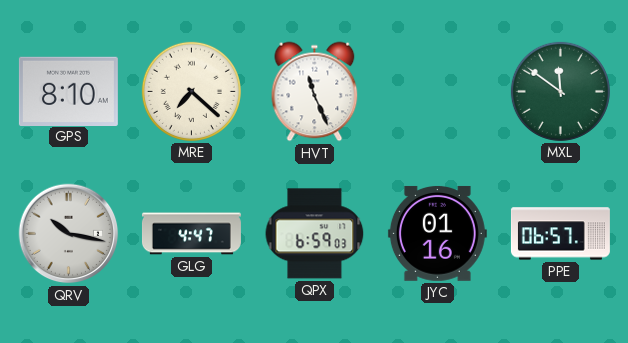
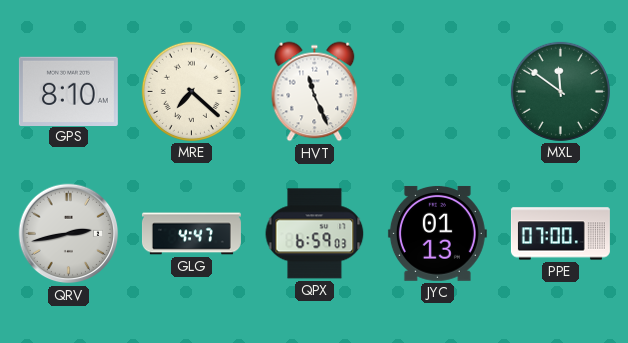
QRV: 10:17 -> 2:43 (69, 234)
JYC: 01:16 -> 01:13 (437, 233)
PPE: 06:57 -> 07:00 (560, 234)
